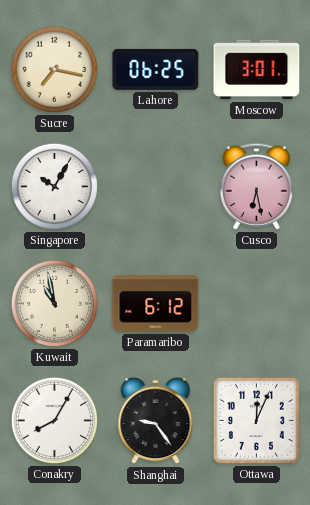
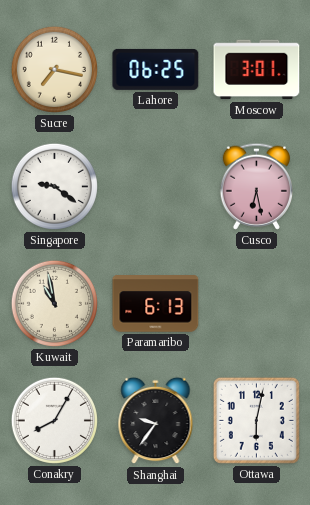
Singapore: 10:05 -> 9:21 (54, 186)
Paramaribo: 6:12 -> 6:13 (156, 304)
Shanghai: 9:24 -> 9:36 (156, 421)
Ottawa: 12:04 -> 6:02 (256, 420)
